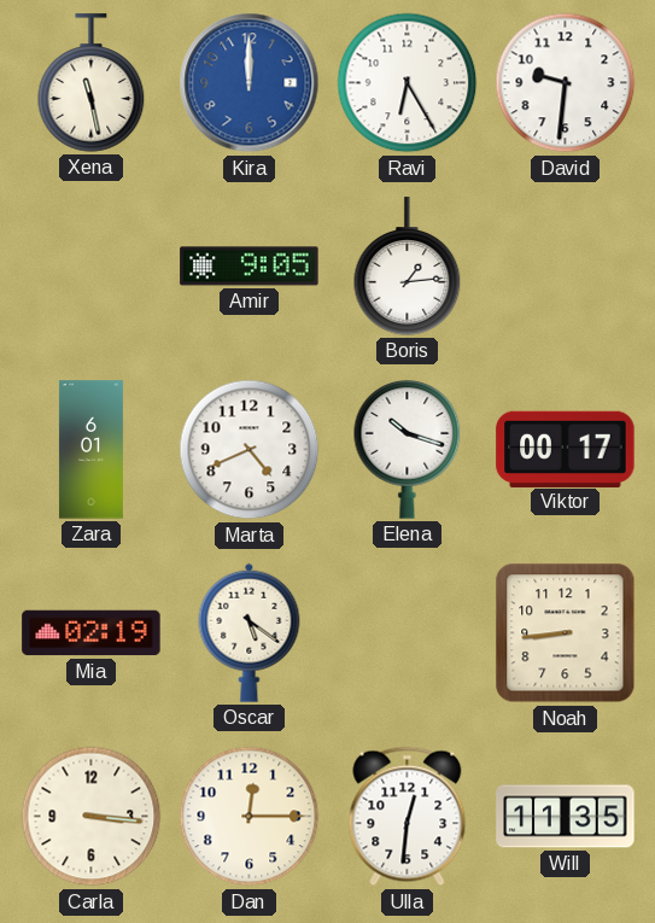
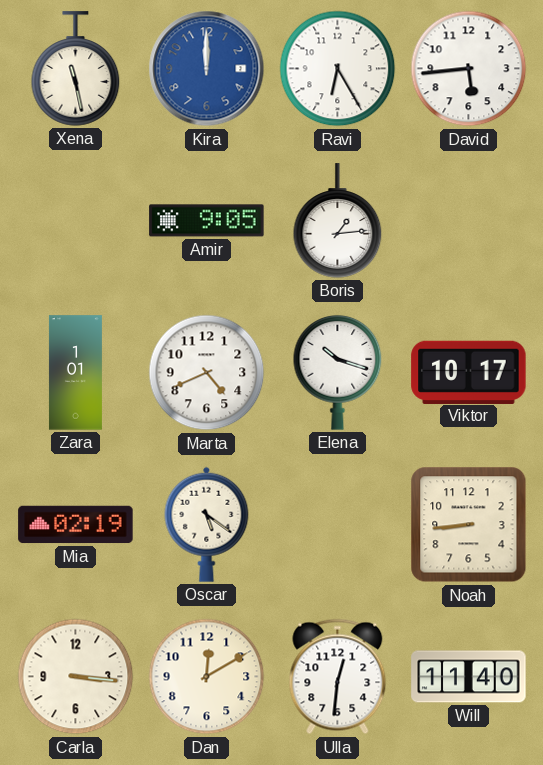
David: 9:31 -> 5:44 (469, 69)
Zara: 6:01 -> 1:01 (75, 373)
Viktor: 00:17 -> 10:17 (469, 372)
Dan: 12:15 -> 12:10 (207, 677)
Will: 11:35 -> 11:40 (469, 677)
